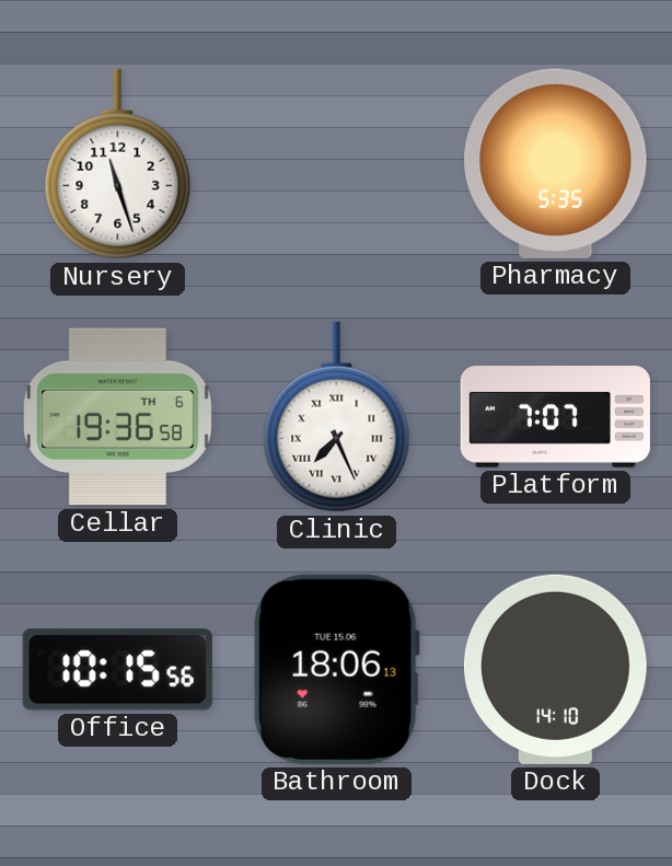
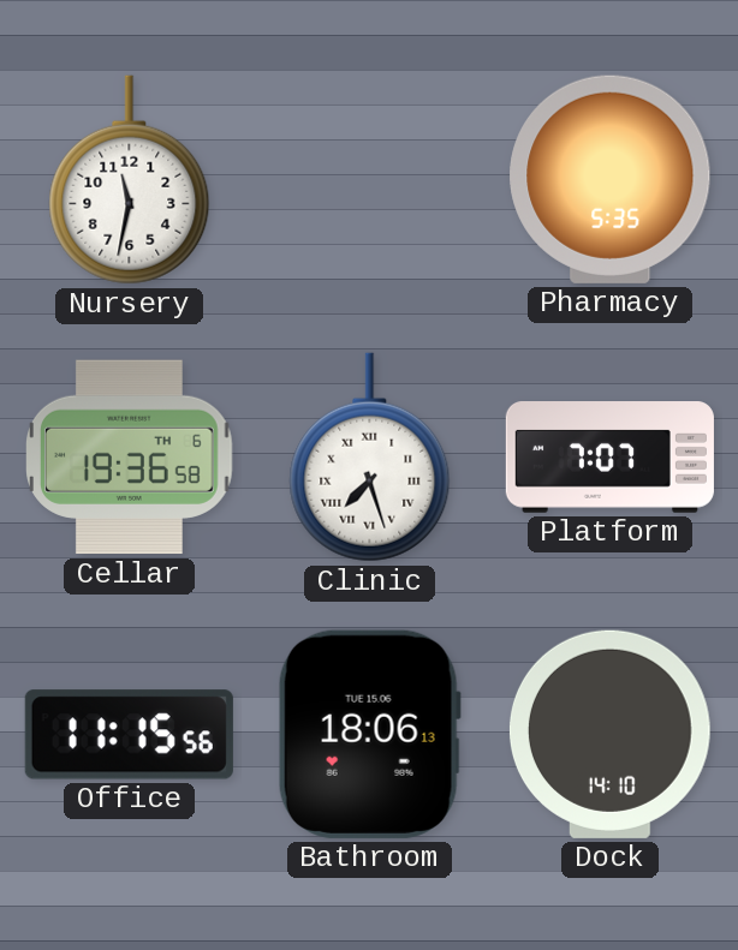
Nursery: 11:27 -> 11:32 (130, 180)
Clinic: 7:26 -> 7:27 (370, 458)
Office: 10:15 -> 11:15 (129, 735)
